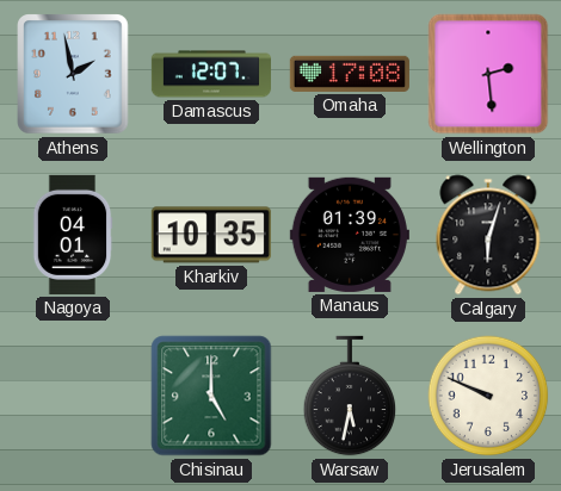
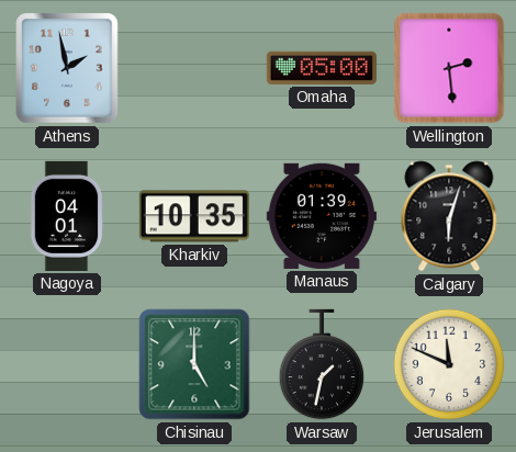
Damascus: 12:07 -> none (211, 74)
Omaha: 17:08 -> 05:00 (322, 68)
Warsaw: 5:32 -> 1:32 (322, 364)
Jerusalem: 9:49 -> 11:49 (449, 364)
